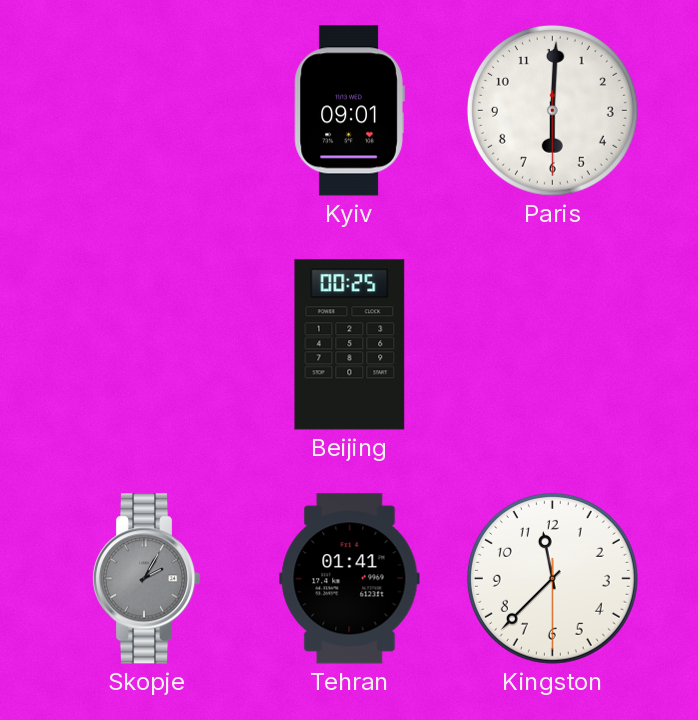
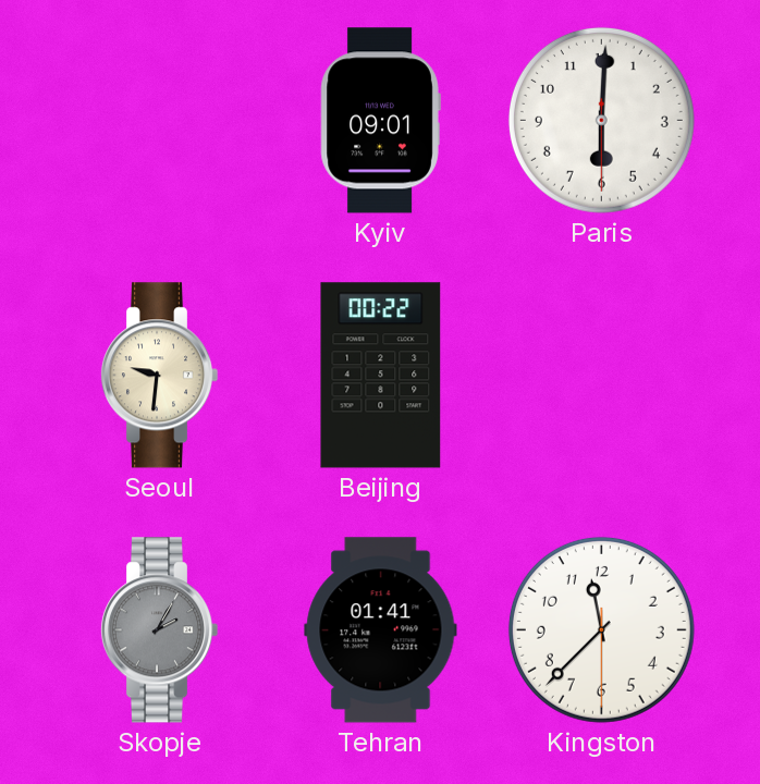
Seoul: none -> 9:31 (159, 376)
Beijing: 00:25 -> 00:22 (381, 376)
